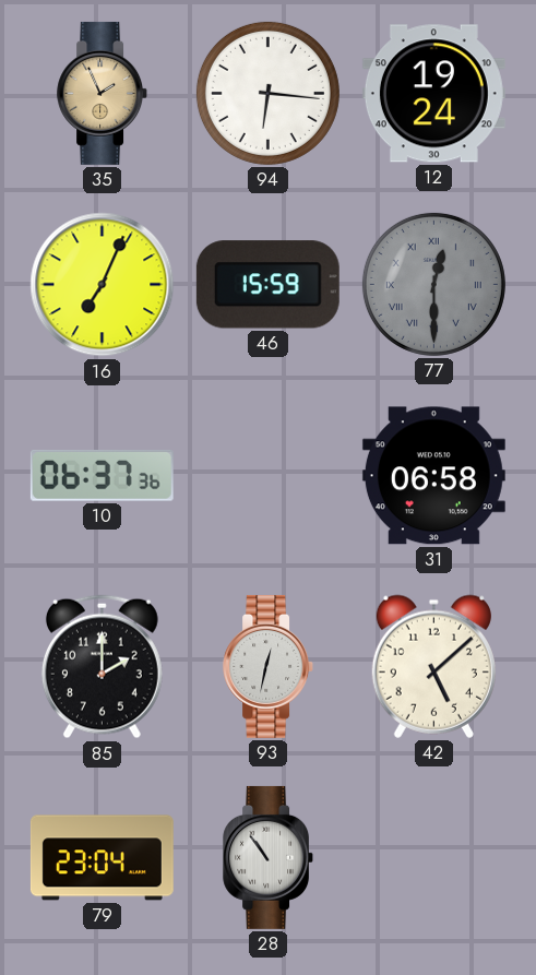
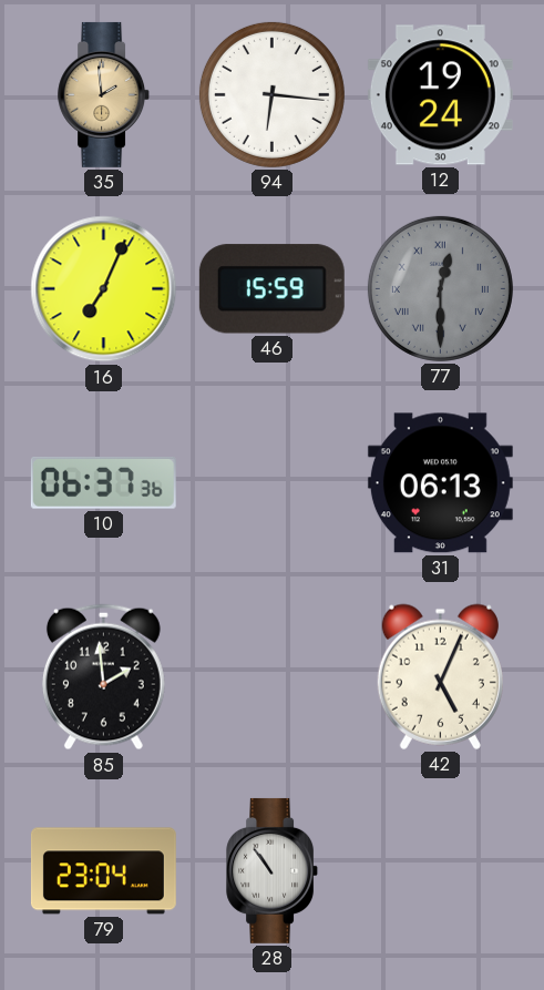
35: 1:56 -> 1:59 (104, 94)
31: 06:58 -> 06:13 (440, 483)
85: 2:00 -> 1:59 (103, 677)
93: 12:32 -> none (269, 666)
42: 5:08 -> 5:04 (440, 676)
